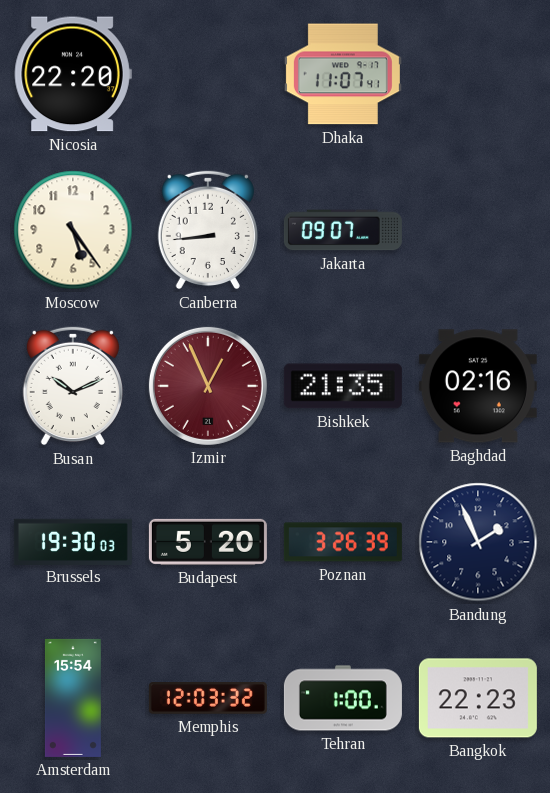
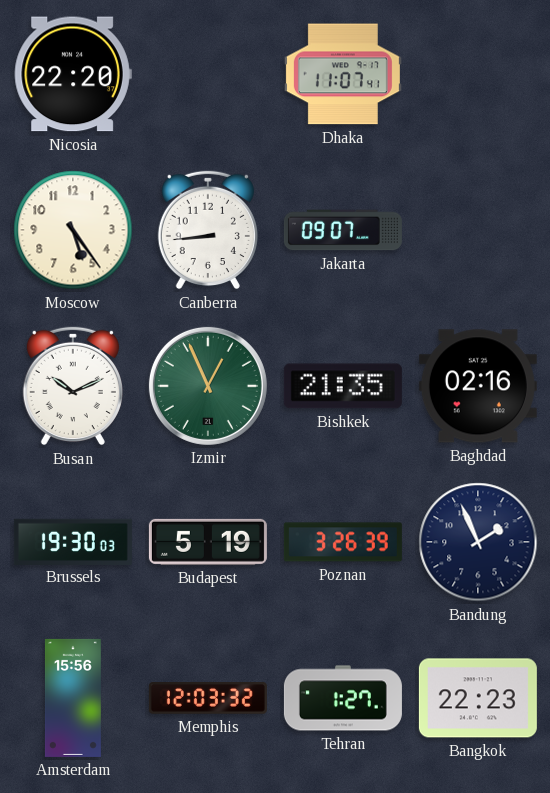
Izmir dial: burgundy -> green (208, 386)
Budapest: 5:20 -> 5:19 (208, 542)
Amsterdam: 15:54 -> 15:56 (73, 698)
Tehran: 1:00 -> 1:27 (343, 698)
